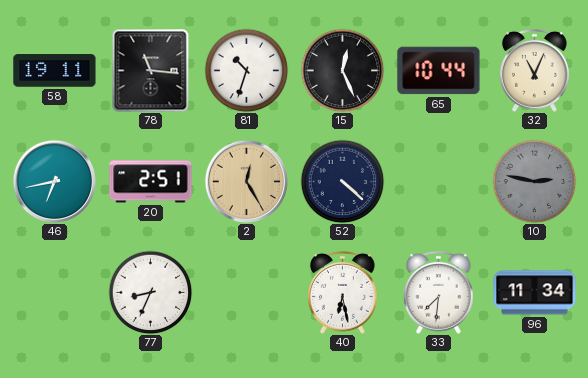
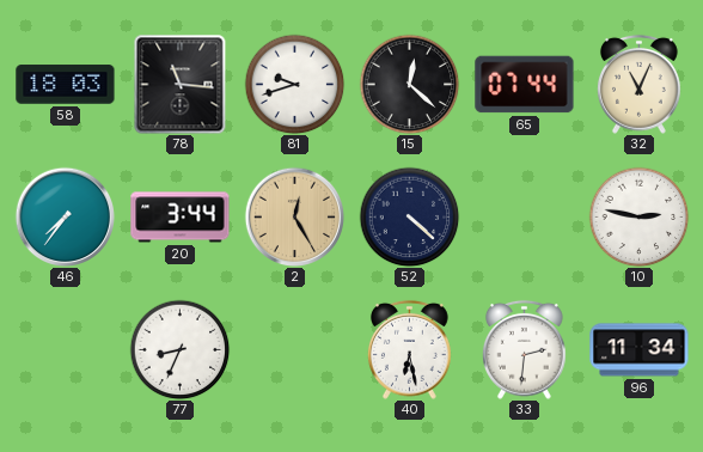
58: 19:11 -> 18:03 (66, 85)
81: 10:33 -> 9:42 (294, 84)
15: 12:26 -> 12:22 (409, 84)
65: 10:44 -> 07:44 (525, 85)
46: 6:43 -> 7:36 (65, 216)
20: 2:51 -> 3:44 (181, 218)
10 dial: grey -> white (638, 216)
33: 7:31 -> 2:31 (524, 349)
